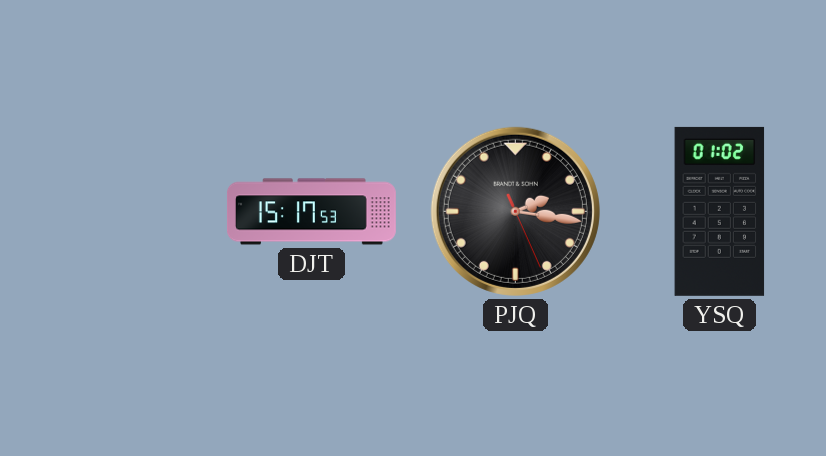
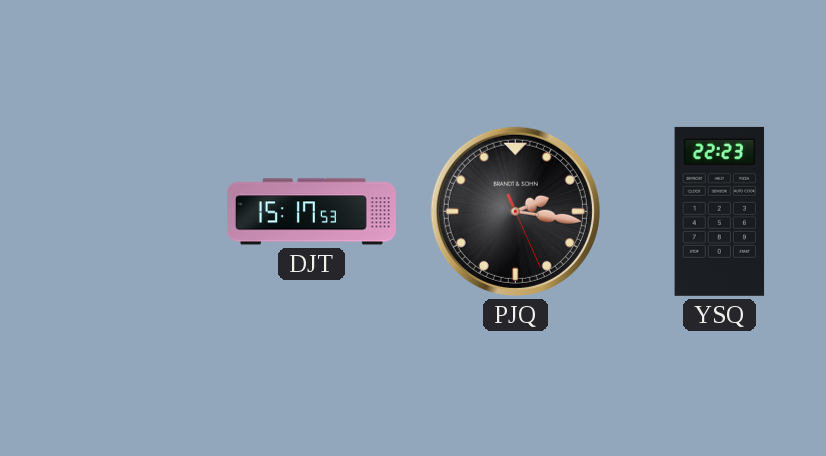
YSQ: 01:02 -> 22:23 (720, 211)
